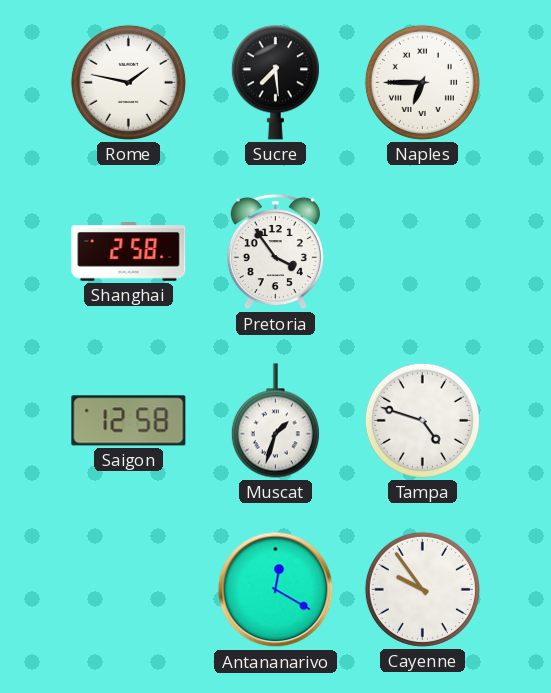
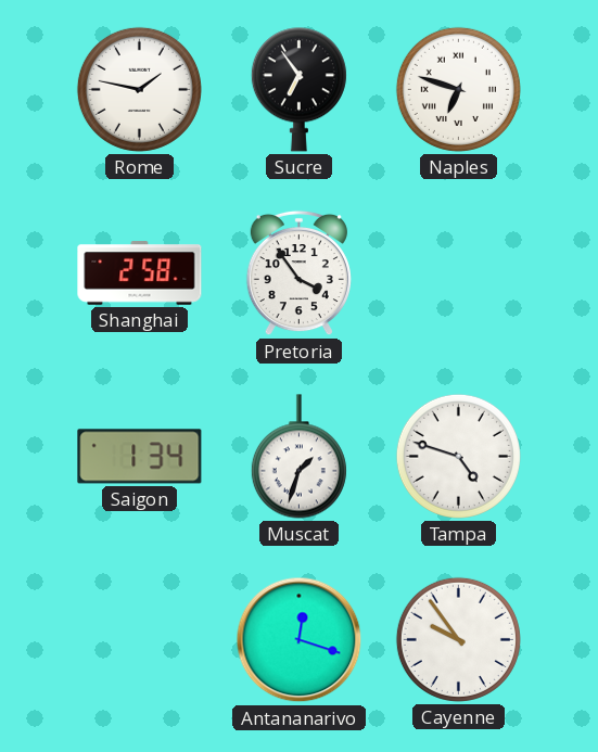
Sucre: 7:29 -> 6:54 (298, 90)
Naples: 6:45 -> 6:48 (458, 89)
Saigon: 12:58 -> 1:34 (140, 457)
Antananarivo: 12:20 -> 12:18 (300, 640)
